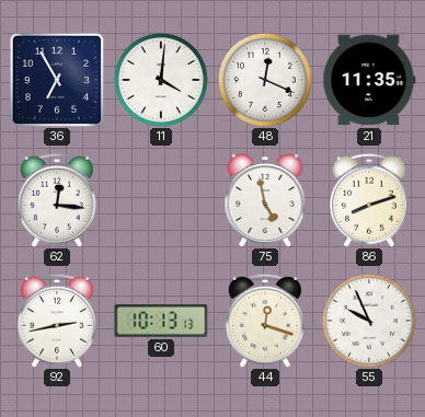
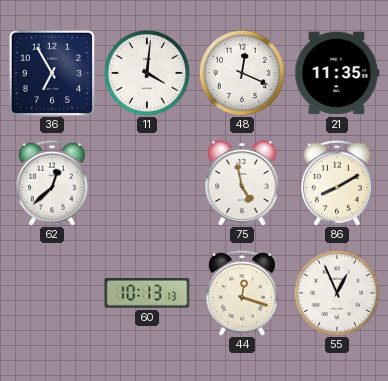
62: 12:16 -> 12:38 (52, 183)
86: 8:12 -> 8:10 (337, 183)
92: 2:43 -> none (57, 321)
55: 9:56 -> 12:56 (337, 293)
